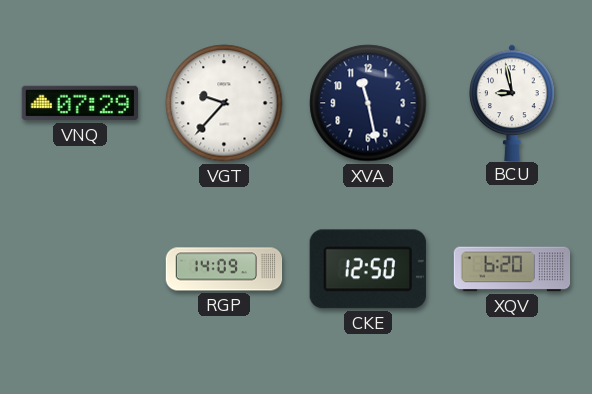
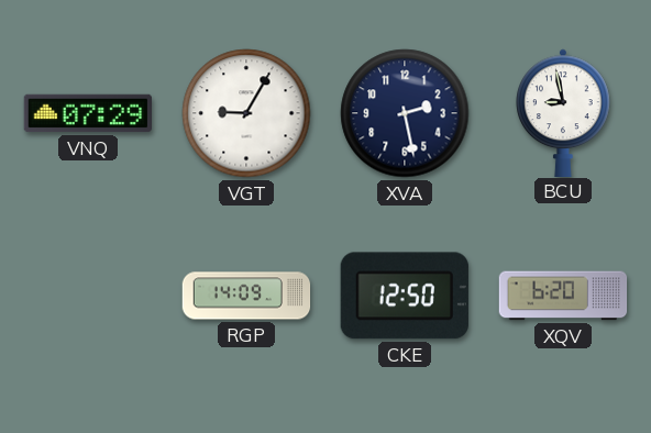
VGT: 9:37 -> 9:05 (246, 113)
XVA: 11:28 -> 2:28 (405, 113)
